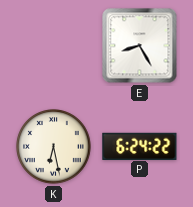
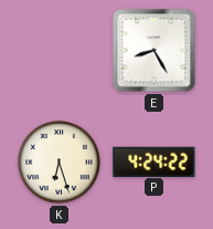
K: 6:28 -> 6:27 (60, 163)
P: 6:24 -> 4:24 (155, 162)
